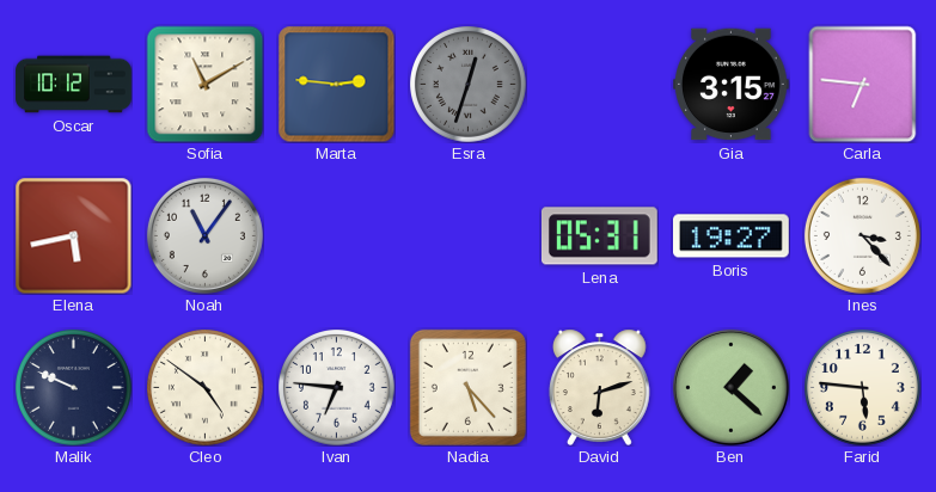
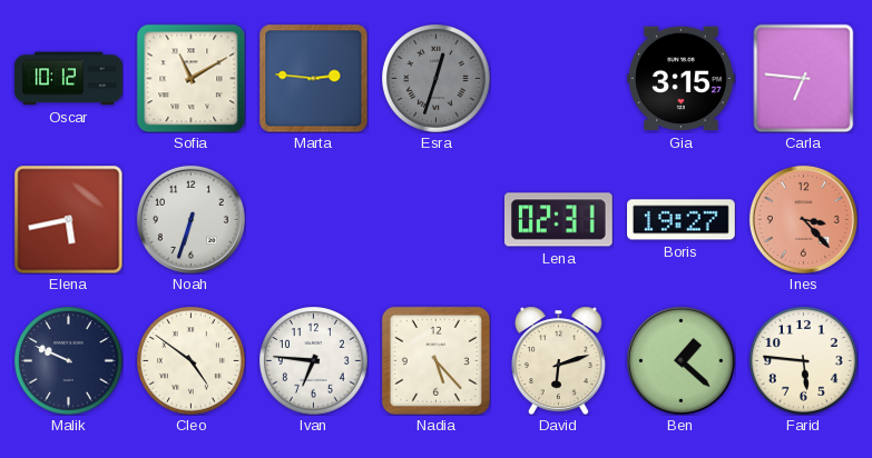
Noah: 11:06 -> 6:33 (190, 219)
Lena: 05:31 -> 02:31 (558, 220)
Ines dial: white -> salmon (803, 219)
